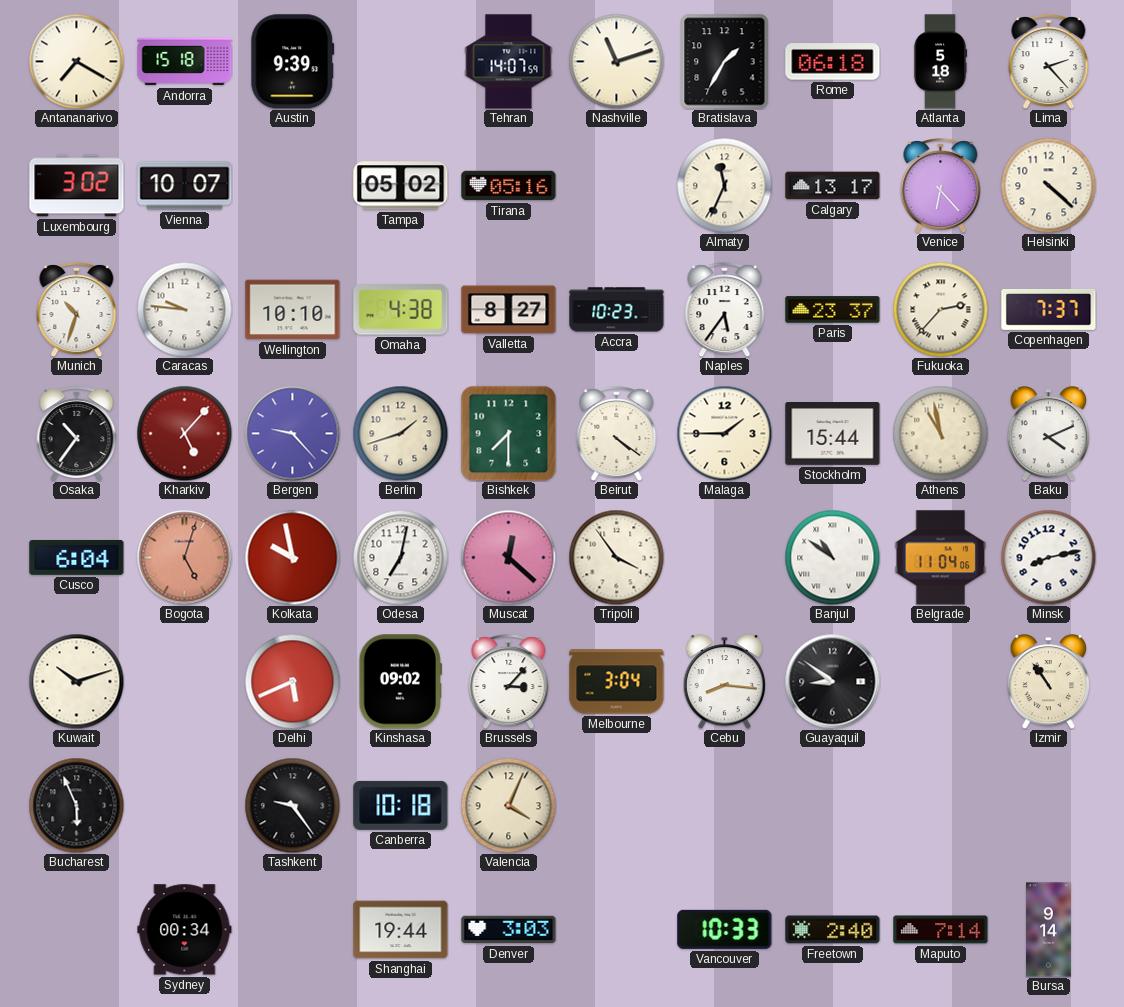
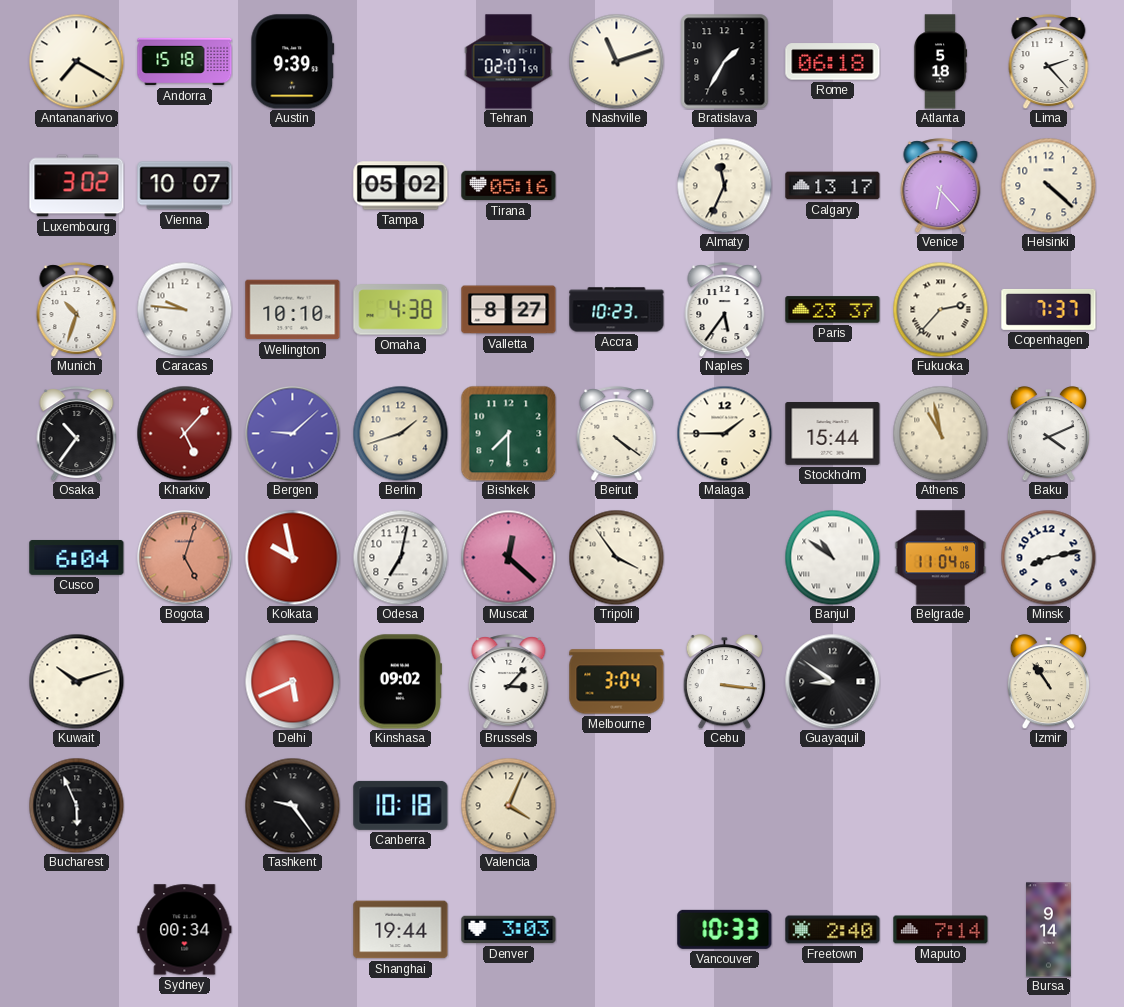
Tehran: 14:07 -> 02:07 (509, 62)
Bergen: 9:23 -> 9:08 (292, 433)
Cebu: 8:16 -> 3:16 (724, 682)
